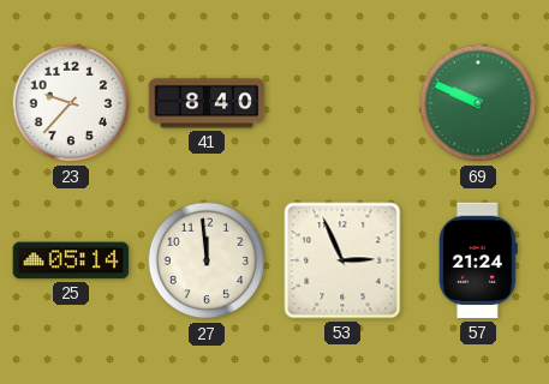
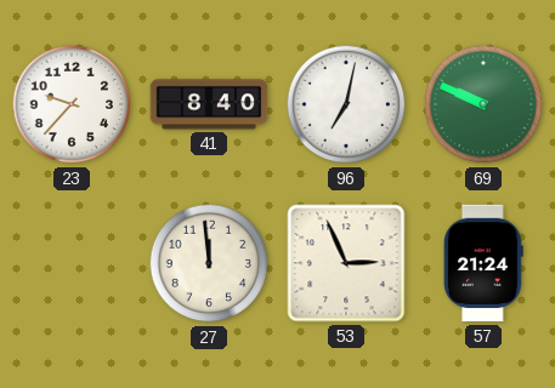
96: none -> 7:02 (346, 104)
25: 05:14 -> none (71, 260)
